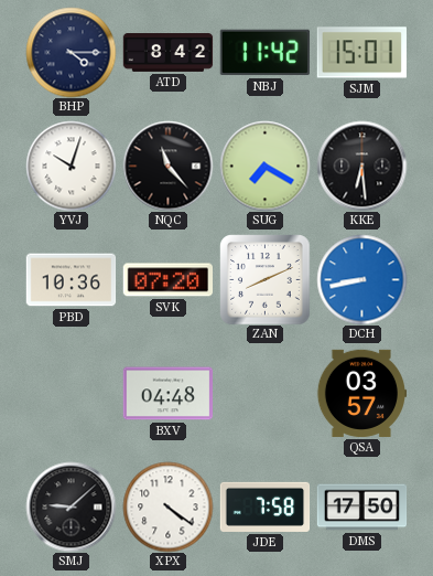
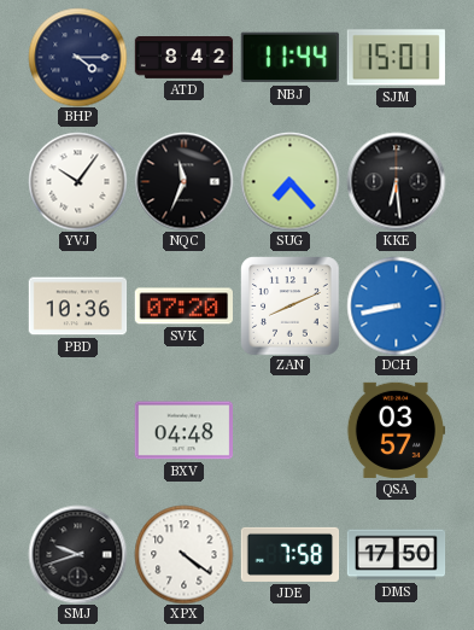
NBJ: 11:42 -> 11:44 (289, 58)
YVJ: 10:03 -> 10:06 (77, 181)
NQC: 11:23 -> 11:34 (183, 181)
SUG: 7:20 -> 7:23 (289, 181)
SMJ: 9:08 -> 9:42 (77, 554)
